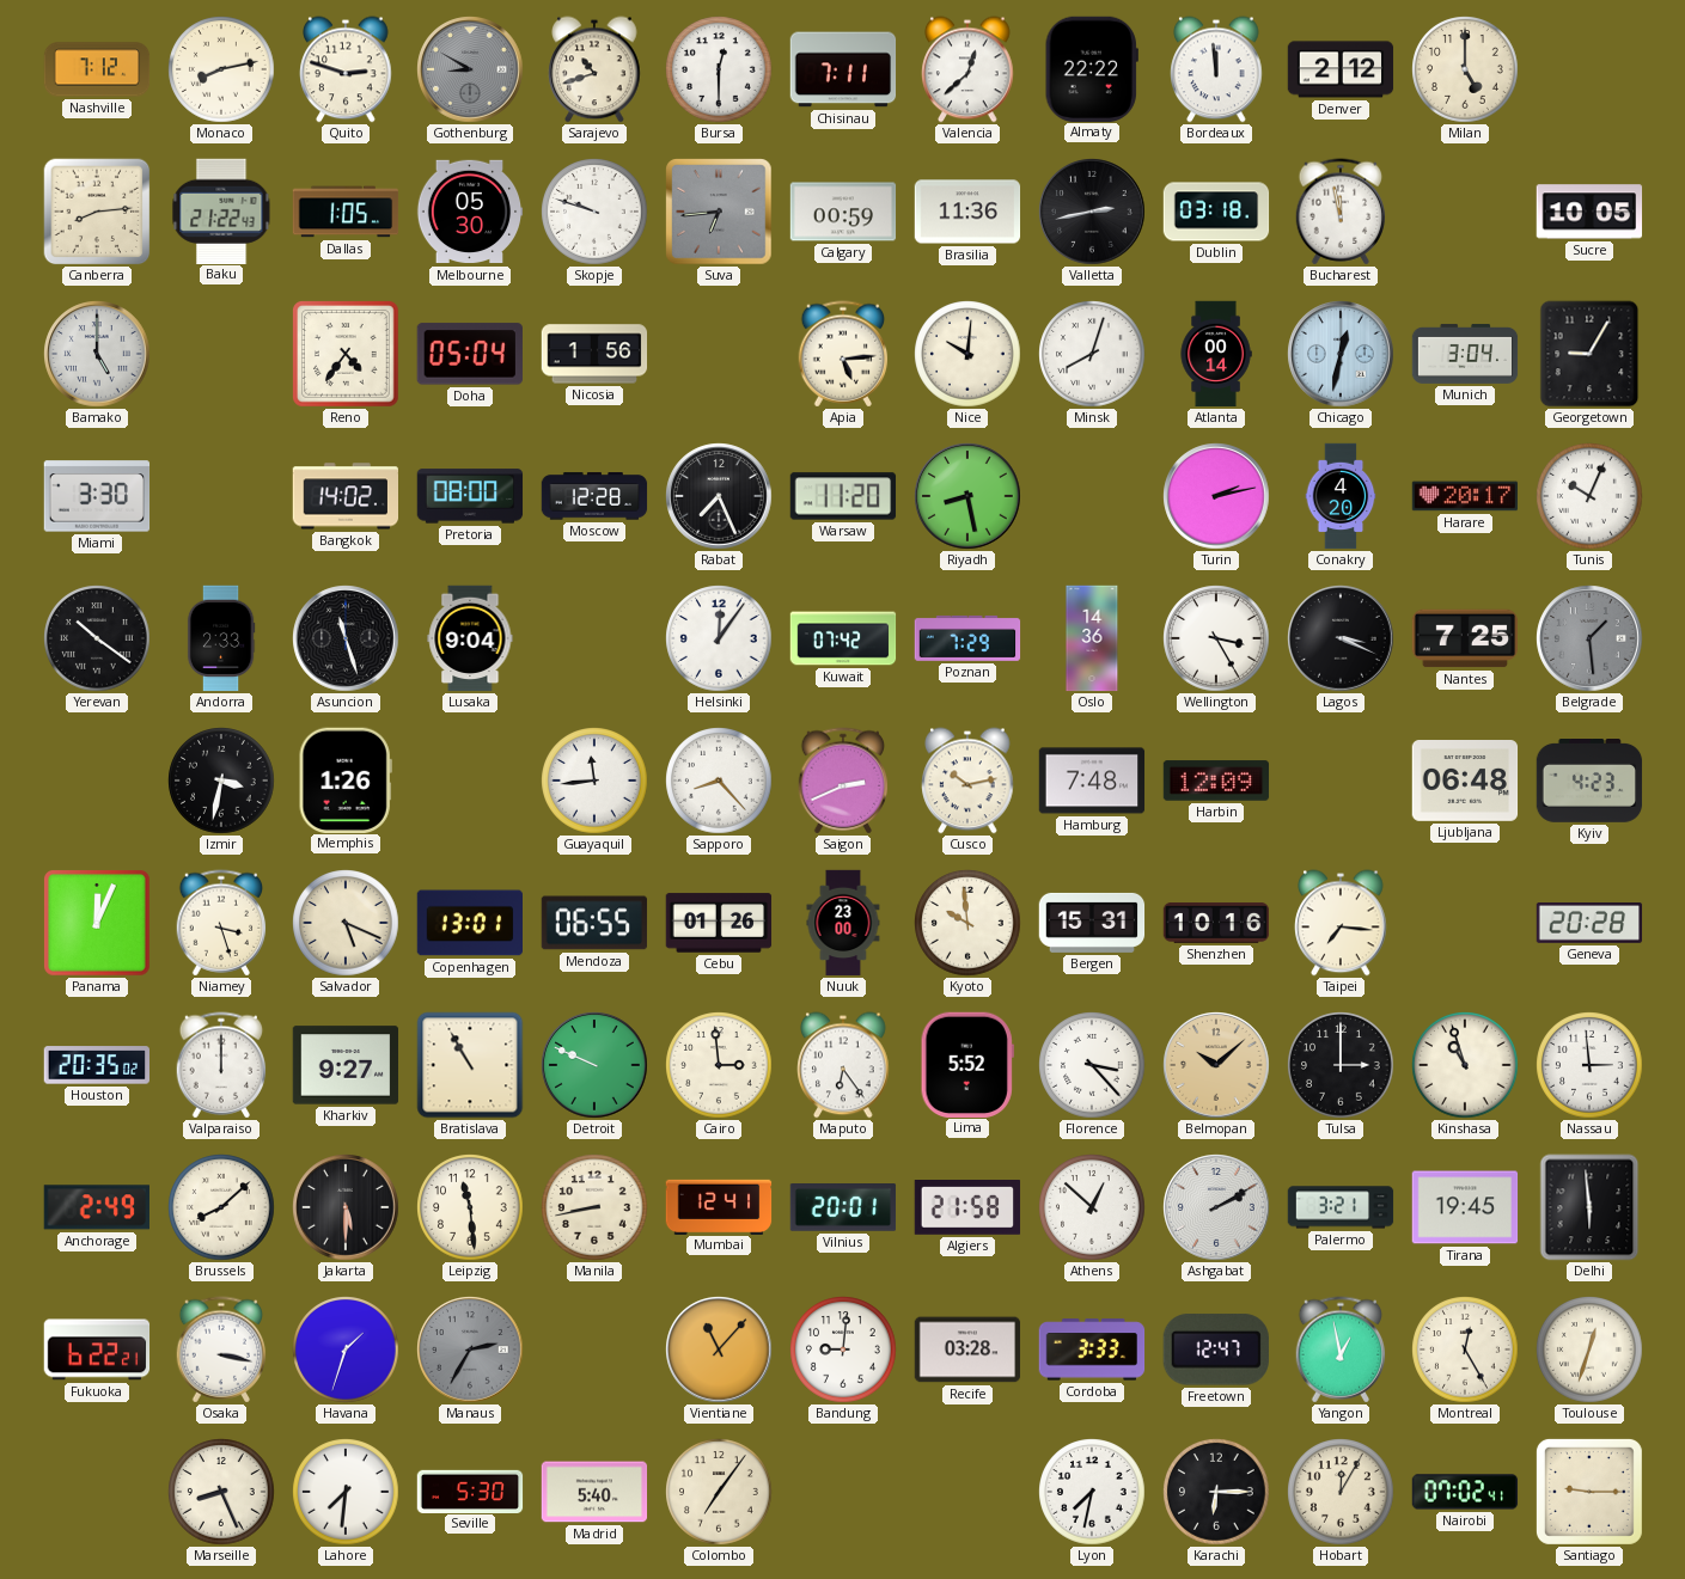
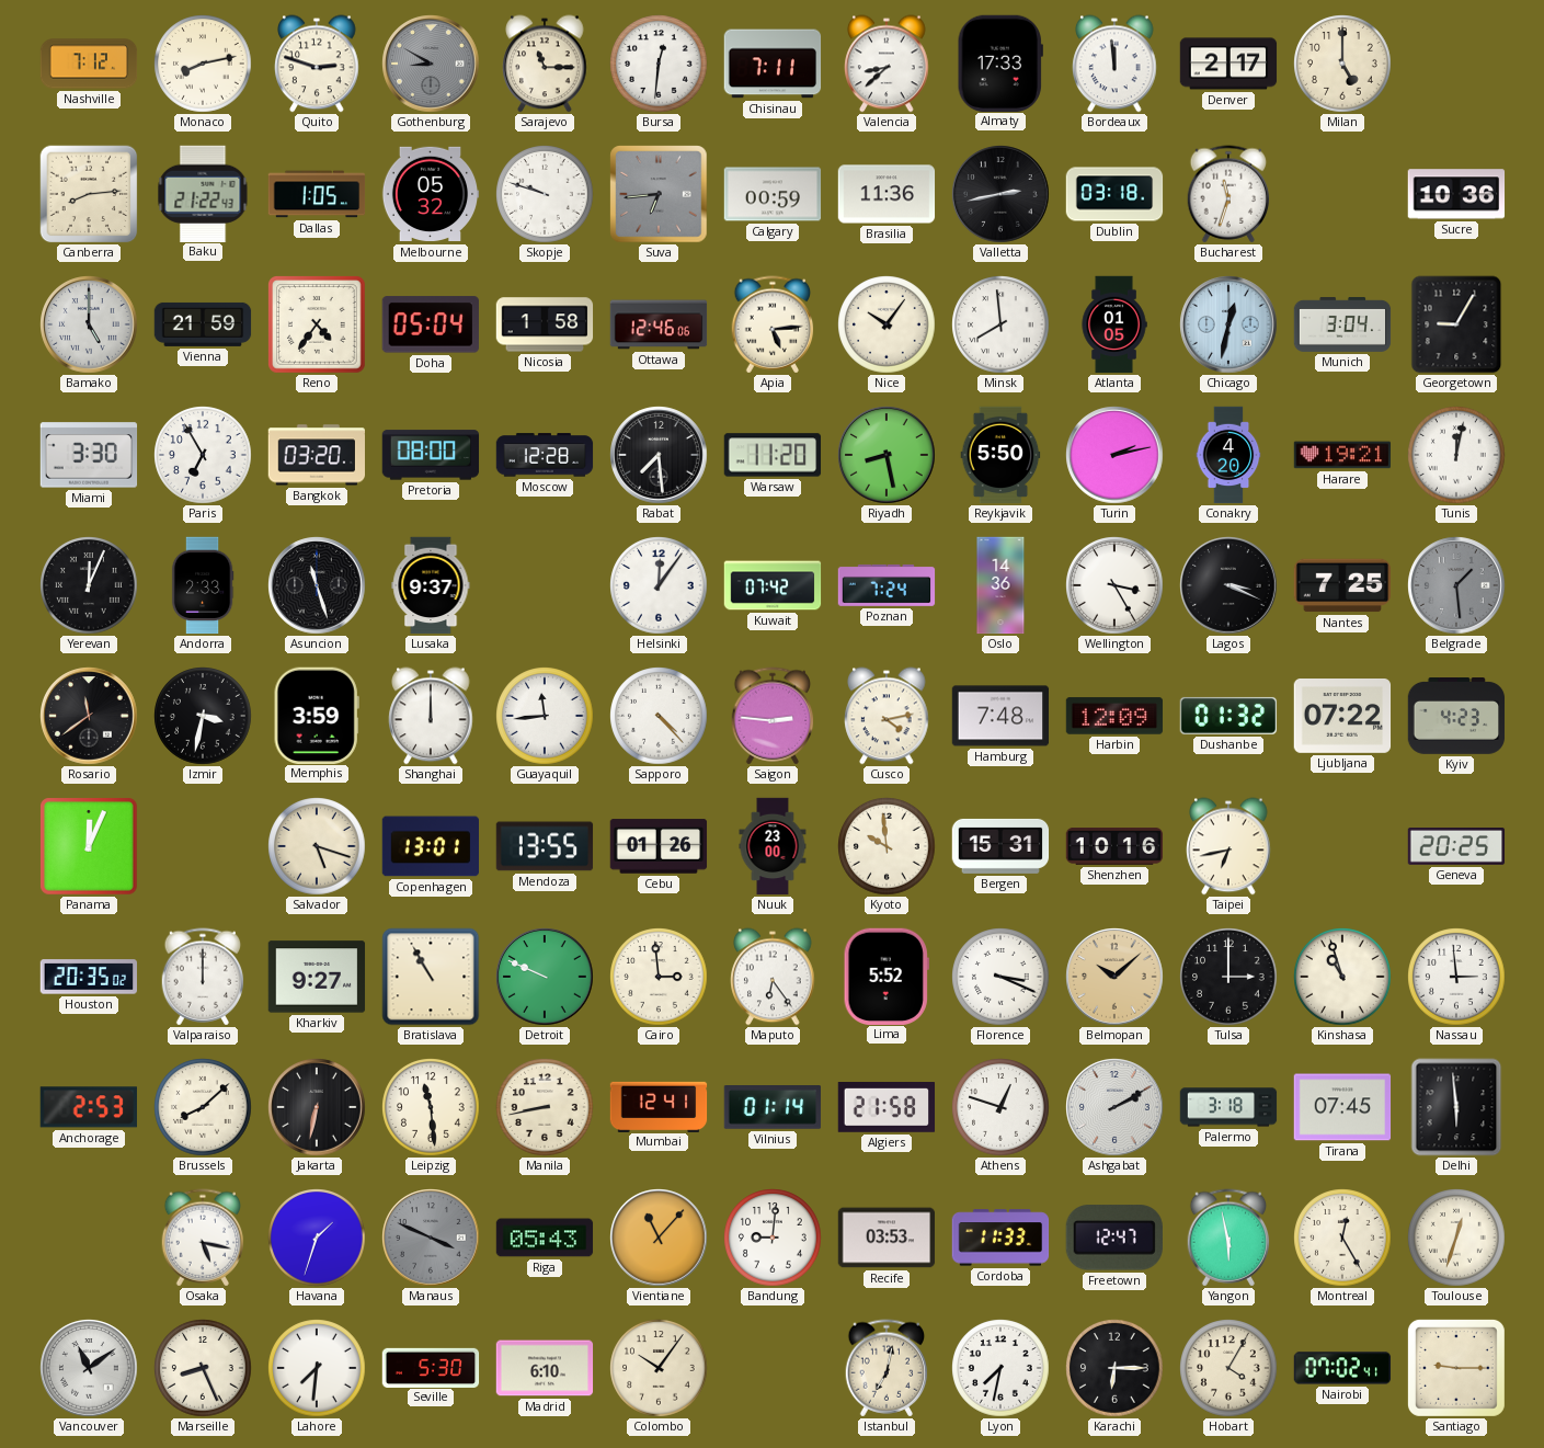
Sarajevo: 10:42 -> 11:15 (545, 64)
Bursa: 12:30 -> 12:31 (659, 64)
Valencia: 12:38 -> 8:38 (887, 64)
Almaty: 22:22 -> 17:33 (1000, 62)
Denver: 2:12 -> 2:17 (1228, 64)
Melbourne: 05:30 -> 05:32 (431, 194)
Bucharest: 11:58 -> 11:33 (1228, 194)
Sucre: 10:05 -> 10:36 (1456, 194)
Vienna: none -> 21:59 (203, 324)
Nicosia: 1:56 -> 1:58 (545, 324)
Ottawa: none -> 12:46 (659, 324)
Nice: 10:01 -> 10:06 (887, 324)
Minsk: 8:03 -> 7:59 (1000, 324)
Atlanta: 00:14 -> 01:05 (1114, 324)
Paris: none -> 6:55 (203, 455)
Bangkok: 14:02 -> 03:20 (316, 455)
Rabat: 7:26 -> 7:29 (659, 455)
Reykjavik: none -> 5:50 (1000, 455)
Harare: 20:17 -> 19:21 (1342, 455)
Tunis: 10:04 -> 12:02 (1456, 455)
Yerevan: 10:21 -> 12:04 (89, 585)
Lusaka: 9:04 -> 9:37 (431, 585)
Poznan: 7:29 -> 7:24 (887, 585)
Rosario: none -> 11:39 (89, 716)
Memphis: 1:26 -> 3:59 (317, 715)
Shanghai: none -> 12:00 (431, 716)
Sapporo: 8:23 -> 4:23 (659, 716)
Saigon: 2:41 -> 2:46 (773, 716)
Cusco: 10:13 -> 4:13 (887, 716)
Dushanbe: none -> 01:32 (1228, 716)
Ljubljana: 06:48 -> 07:22 (1342, 717)
Niamey: 3:27 -> none (221, 923)
Salvador: 5:19 -> 5:18 (317, 846)
Mendoza: 06:55 -> 13:55 (545, 846)
Taipei: 7:16 -> 6:43 (1228, 846)
Geneva: 20:28 -> 20:25 (1456, 847)
Florence: 3:23 -> 3:19 (1000, 977)
Anchorage: 2:49 -> 2:53 (89, 1107)
Jakarta: 5:30 -> 6:32 (317, 1107)
Vilnius: 20:01 -> 01:14 (773, 1108)
Athens: 12:52 -> 12:48 (1000, 1107)
Palermo: 3:21 -> 3:18 (1228, 1107)
Tirana: 19:45 -> 07:45 (1342, 1107)
Fukuoka: 6:22 -> none (97, 1350)
Osaka: 3:17 -> 5:17 (203, 1238)
Manaus: 2:35 -> 3:49 (431, 1238)
Riga: none -> 05:43 (545, 1238)
Recife: 03:28 -> 03:53 (887, 1238)
Cordoba: 3:33 -> 11:33 (1000, 1238)
Yangon: 12:58 -> 5:58 (1228, 1238)
Vancouver: none -> 11:09 (89, 1368)
Madrid: 5:40 -> 6:10 (545, 1368)
Colombo: 7:06 -> 10:06 (659, 1368)
Istanbul: none -> 7:02 (887, 1368)
Hobart: 12:05 -> 4:05 (1228, 1368)
